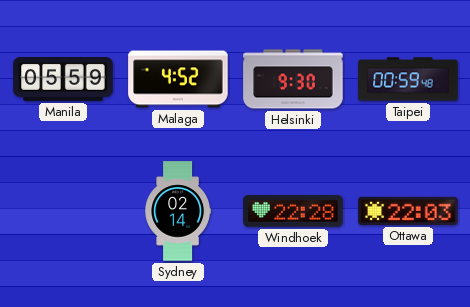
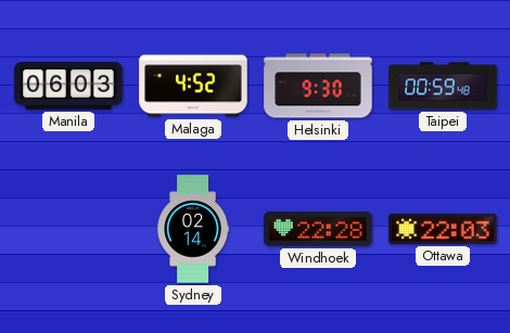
Manila: 05:59 -> 06:03 (68, 87)
